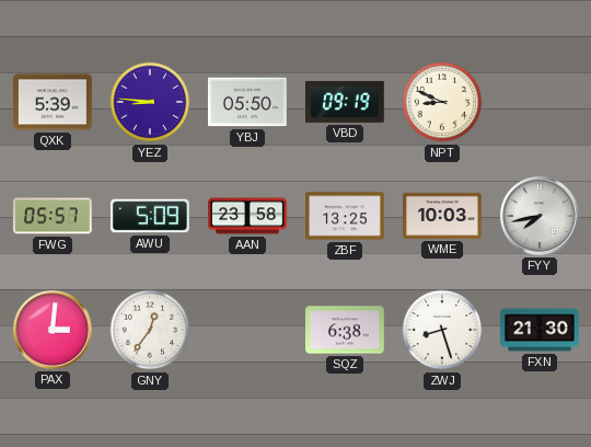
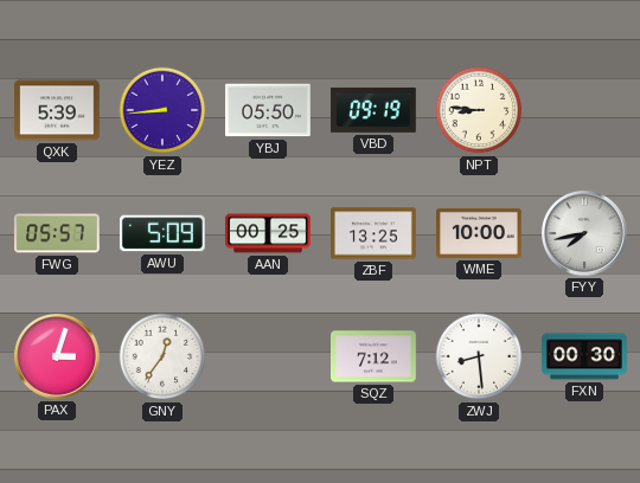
YEZ: 8:46 -> 8:44 (162, 110)
NPT: 8:49 -> 8:46 (479, 110)
AAN: 23:58 -> 00:25 (269, 233)
WME: 10:03 -> 10:00 (480, 233)
PAX: 3:01 -> 3:03 (57, 356)
SQZ: 6:38 -> 7:12 (375, 356)
ZWJ: 8:27 -> 8:29 (479, 356)
FXN: 21:30 -> 00:30 (585, 356)
